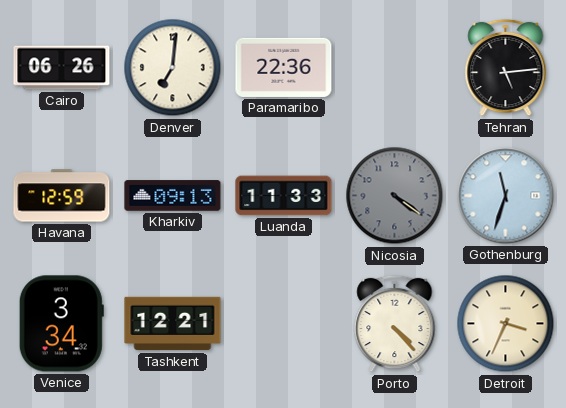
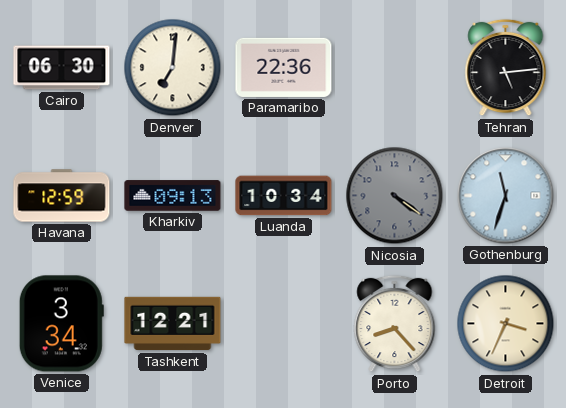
Cairo: 06:26 -> 06:30 (62, 68)
Luanda: 11:33 -> 10:34 (284, 196)
Porto: 4:23 -> 8:23 (395, 324)
